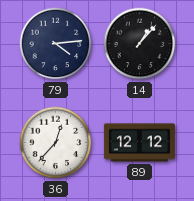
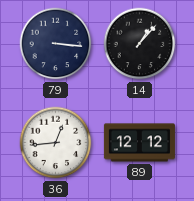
79: 4:14 -> 3:16 (56, 44)
36: 12:37 -> 12:44 (56, 143)
